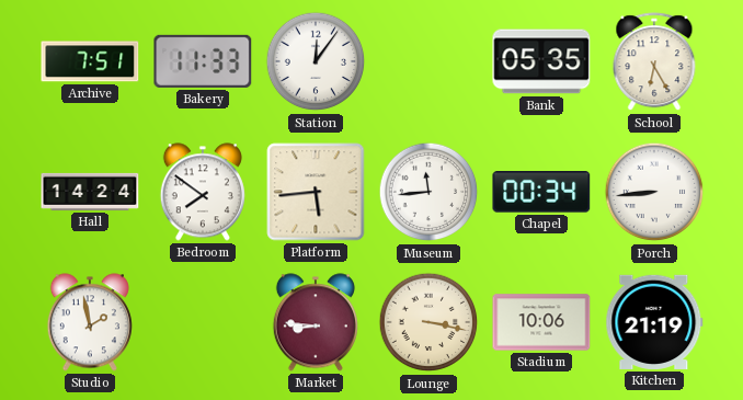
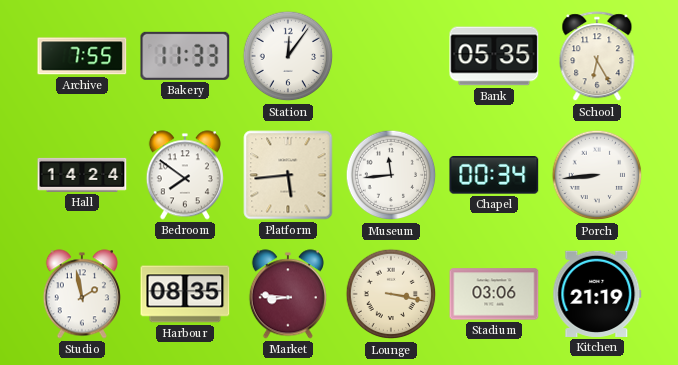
Archive: 7:51 -> 7:55 (82, 56)
Harbour: none -> 08:35 (185, 294)
Stadium: 10:06 -> 03:06 (494, 294)
